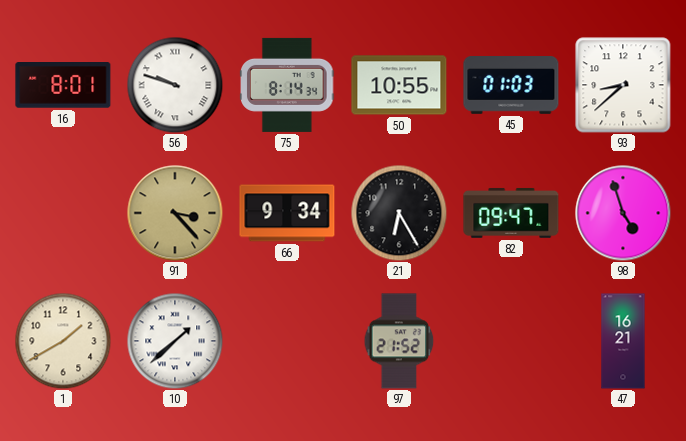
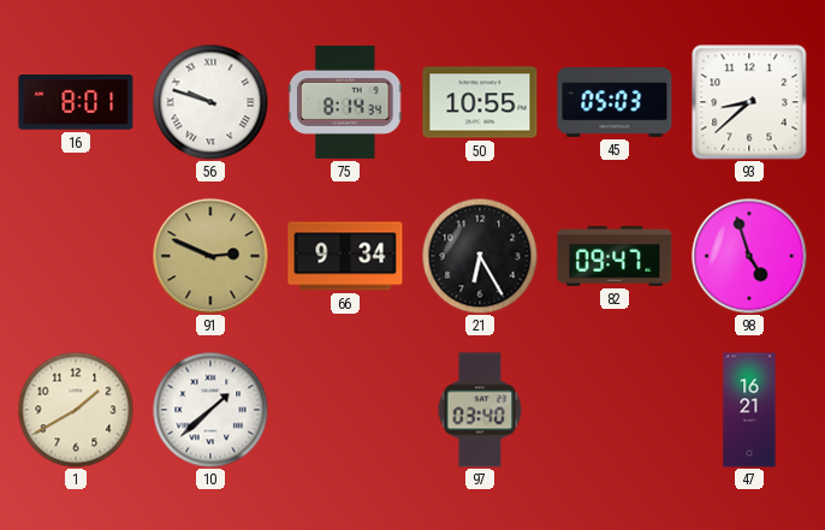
45: 01:03 -> 05:03 (615, 103)
91: 3:23 -> 2:49 (210, 256)
97: 21:52 -> 03:40 (480, 410)
